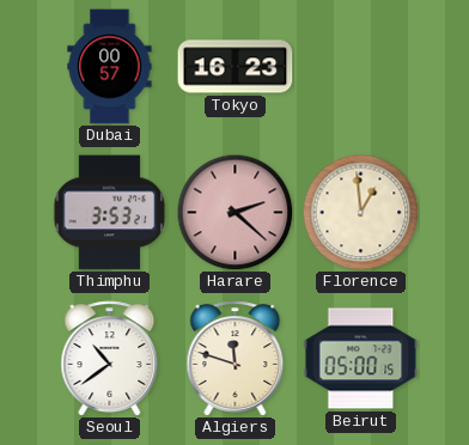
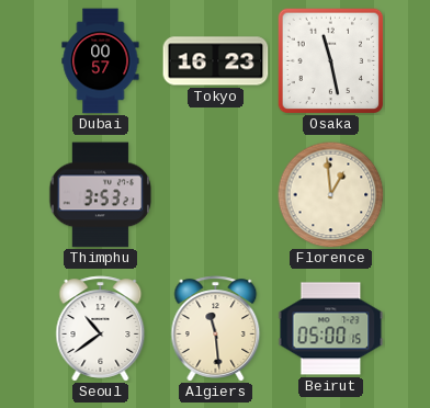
Osaka: none -> 11:28 (330, 60)
Harare: 2:22 -> none (234, 212)
Algiers: 11:48 -> 11:29 (216, 329)
